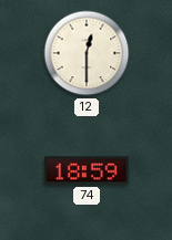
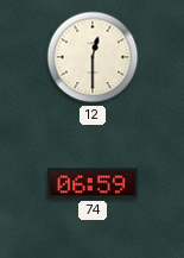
74: 18:59 -> 06:59 (94, 183)
